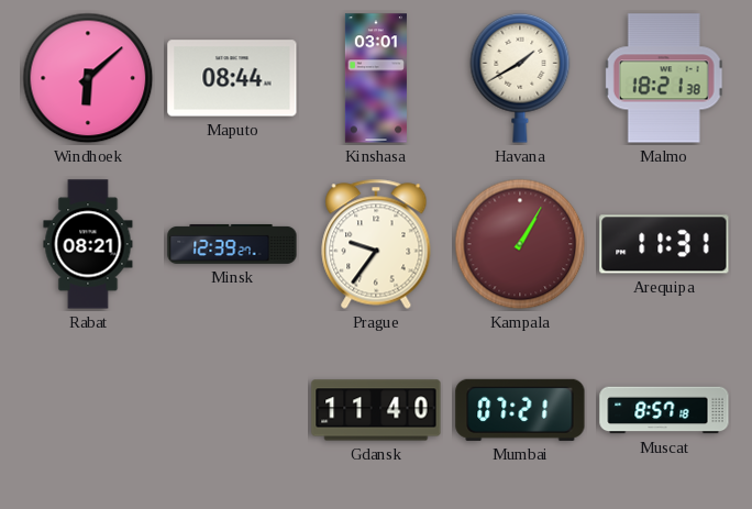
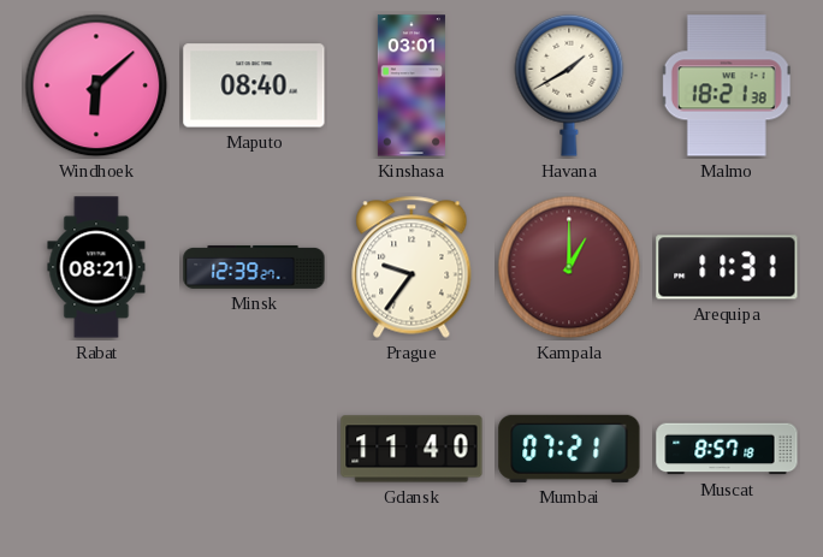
Maputo: 08:44 -> 08:40 (254, 85)
Kampala: 1:05 -> 1:00 (569, 267)
